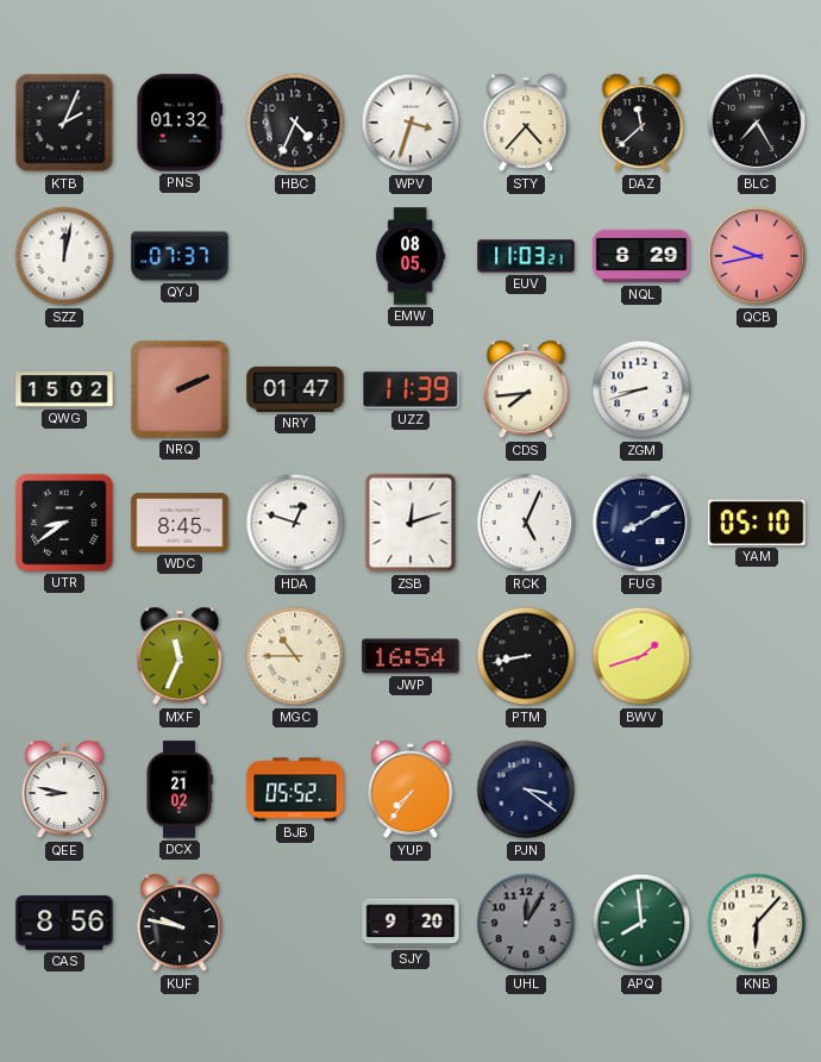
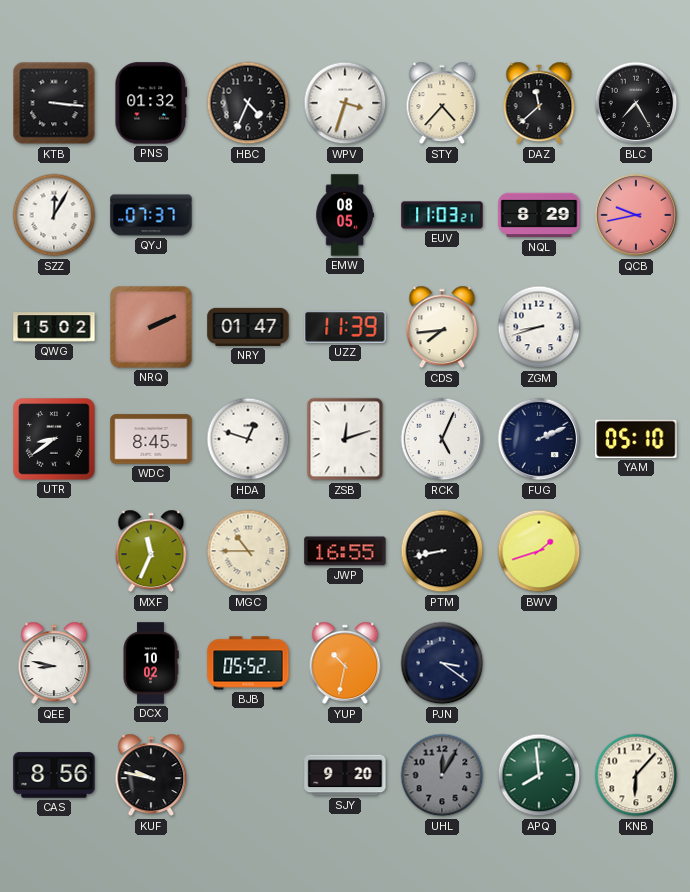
KTB: 2:04 -> 3:16 (54, 103)
SZZ: 12:02 -> 12:05 (54, 215)
FUG: 8:10 -> 2:11 (539, 439)
JWP: 16:54 -> 16:55 (345, 551)
DCX: 21:02 -> 10:02 (151, 663)
YUP: 7:36 -> 10:32 (345, 663)
